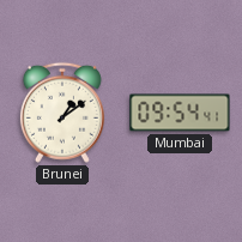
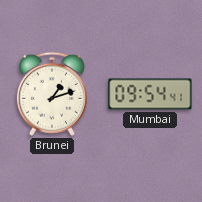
Brunei: 1:09 -> 1:12 (52, 94)
